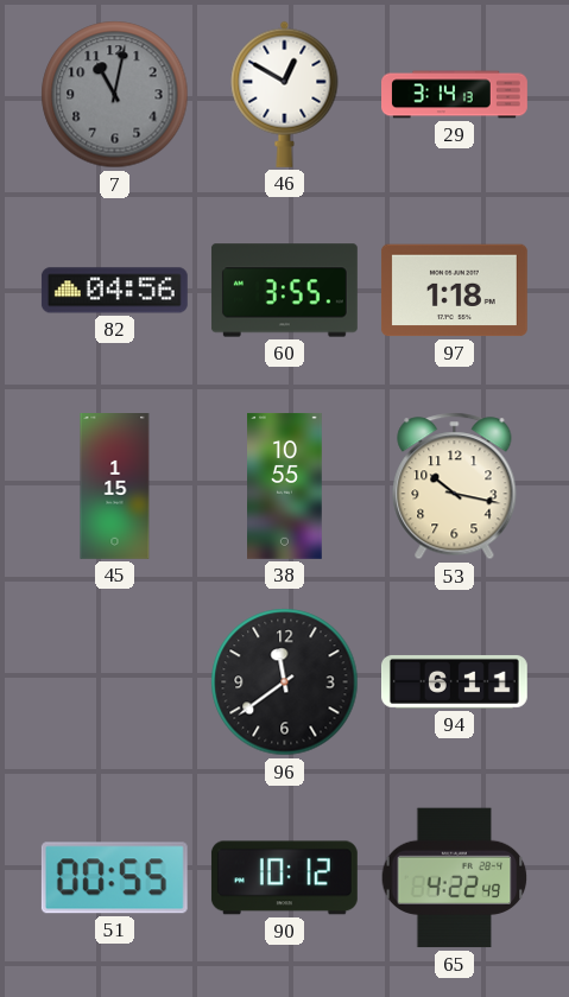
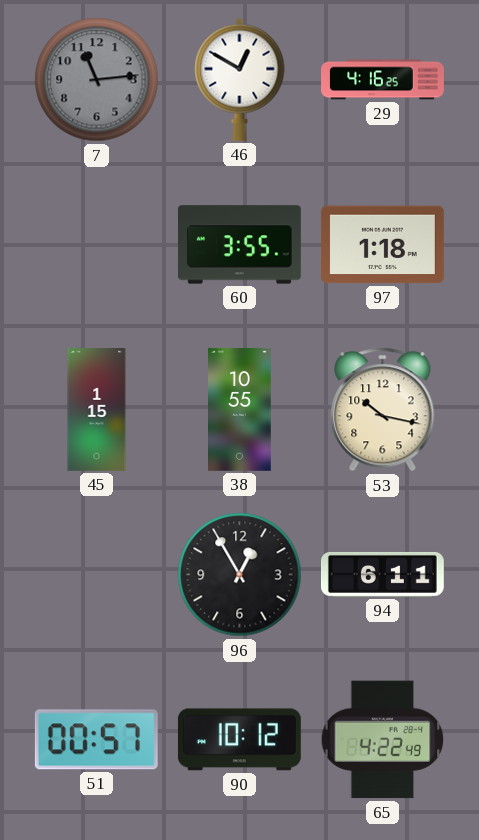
7: 11:02 -> 11:14 (97, 80)
29: 3:14 -> 4:16 (383, 80)
82: 04:56 -> none (114, 291)
96: 11:39 -> 12:55 (240, 575)
51: 00:55 -> 00:57 (96, 740)
